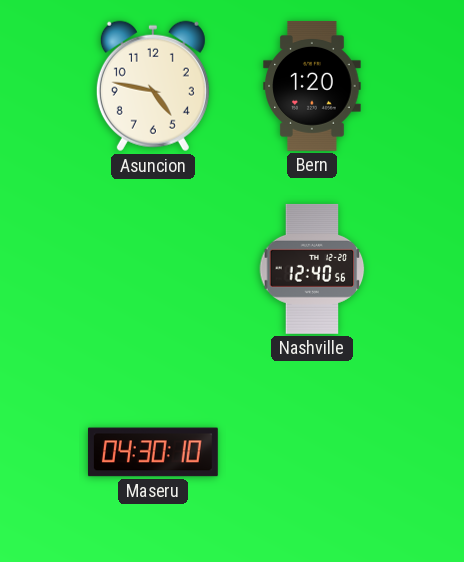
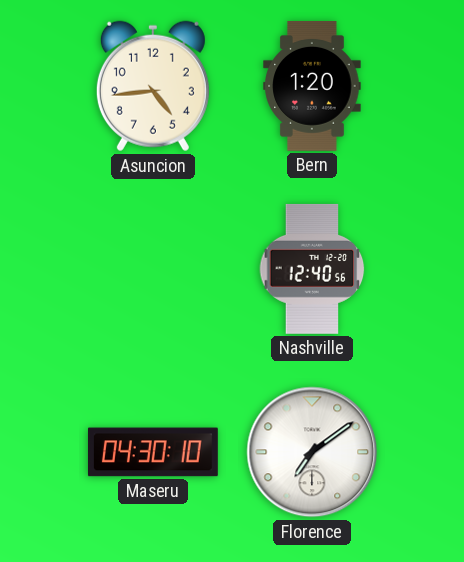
Asuncion: 4:47 -> 4:44 (153, 86)
Florence: none -> 7:09 (312, 452)
